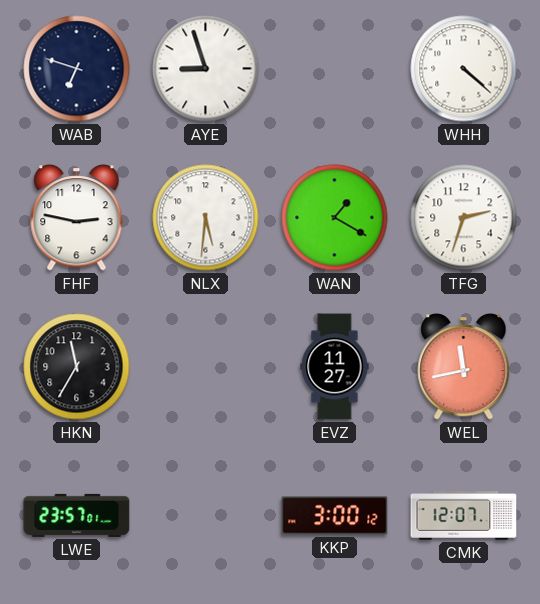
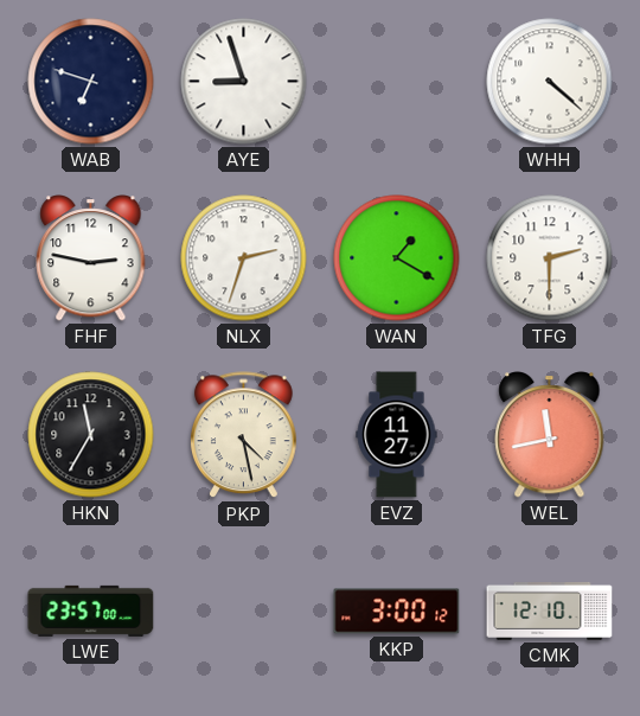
NLX: 5:31 -> 2:33 (244, 258)
TFG: 2:33 -> 2:30 (550, 258)
PKP: none -> 4:28 (244, 435)
LWE: 23:57:01 -> 23:57:00 (91, 610)
CMK: 12:07 -> 12:10 (550, 612)
